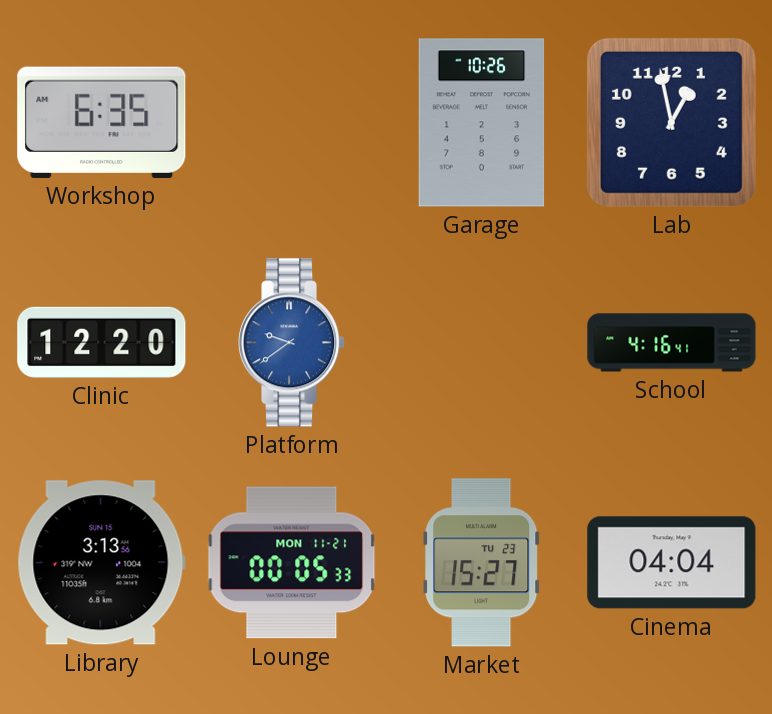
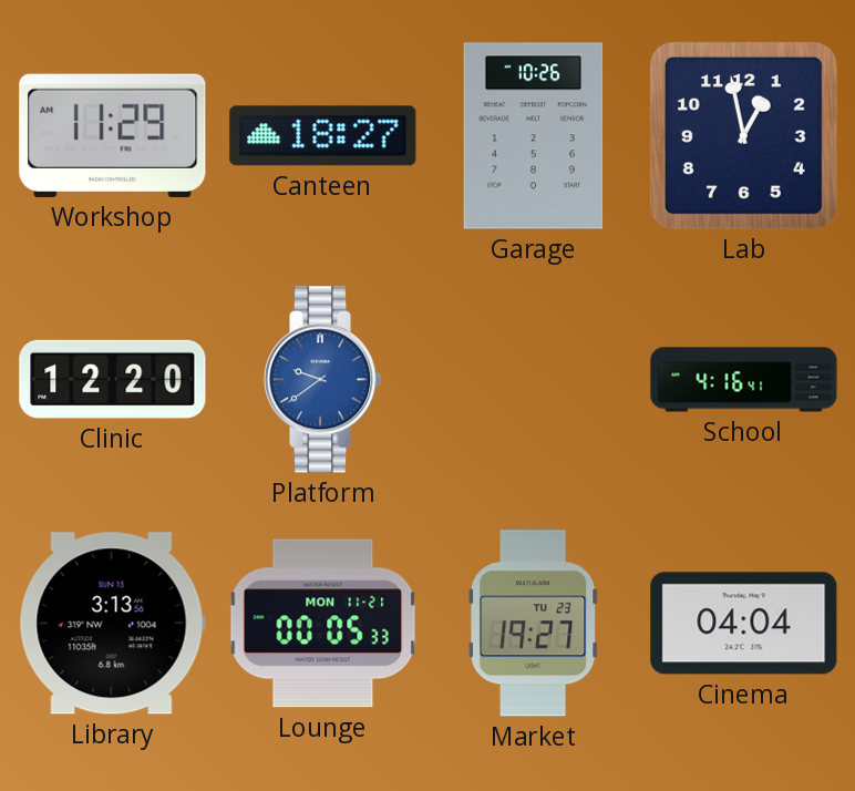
Workshop: 6:35 -> 11:29 (113, 135)
Canteen: none -> 18:27 (323, 136)
Market: 15:27 -> 19:27 (534, 624)
